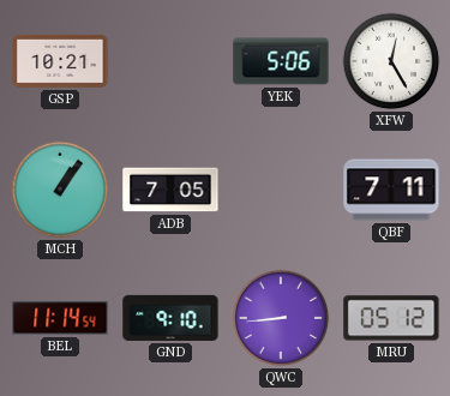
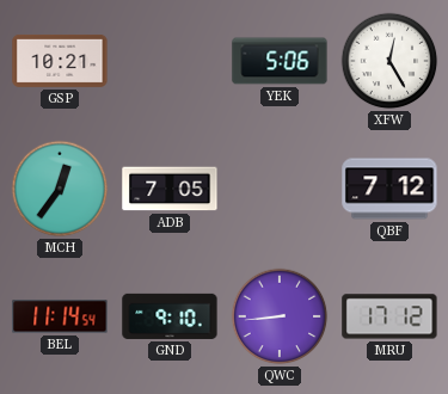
MCH: 1:06 -> 12:36 (60, 189)
QBF: 7:11 -> 7:12 (389, 189)
MRU: 05:12 -> 17:12 (389, 316)
